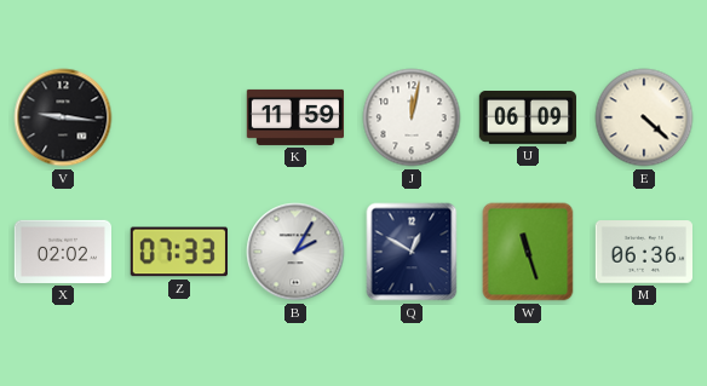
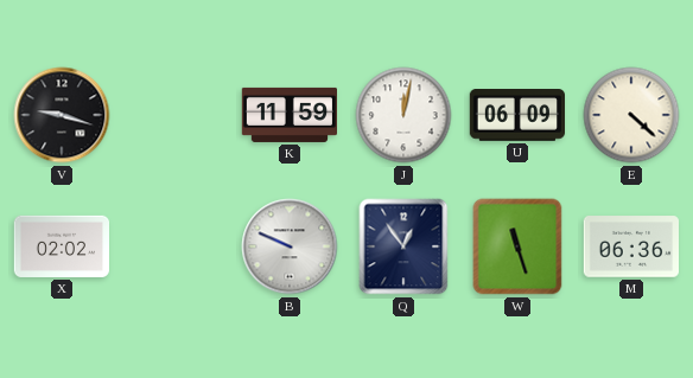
V: 9:16 -> 9:18 (62, 115)
Z: 07:33 -> none (179, 252)
B: 2:05 -> 9:49 (290, 246)
Q: 12:50 -> 12:54 (403, 246)
